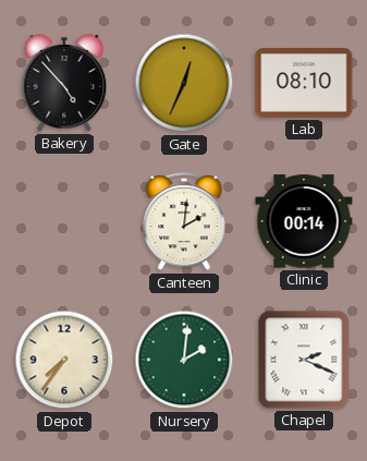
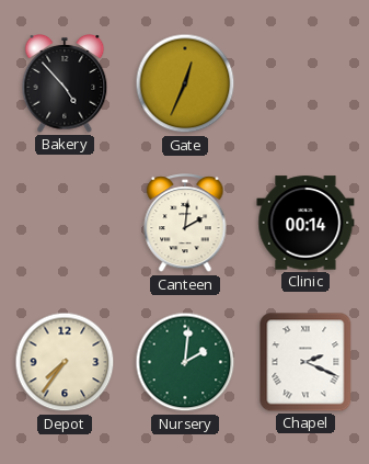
Lab: 08:10 -> none (304, 84)
